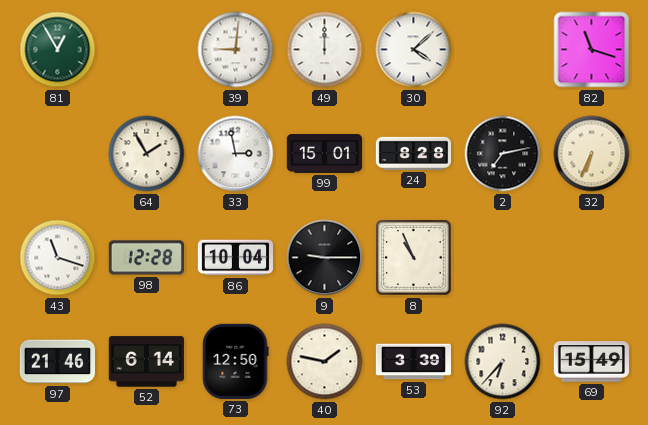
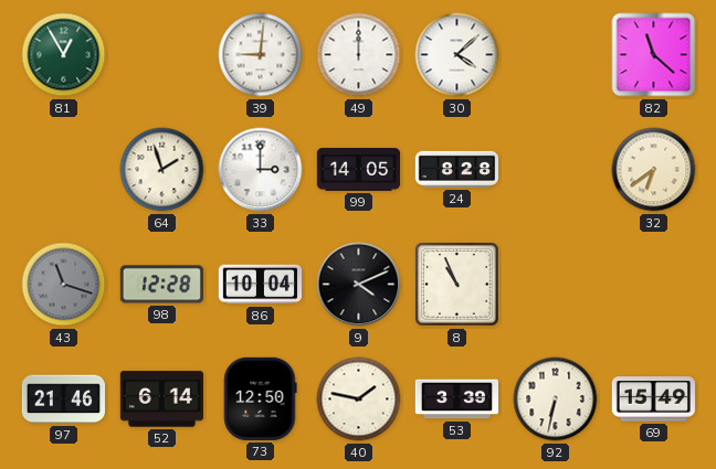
82: 11:18 -> 11:22 (654, 55)
64: 1:55 -> 1:57 (162, 170)
33: 2:58 -> 3:00 (261, 170)
99: 15:01 -> 14:05 (359, 170)
2: 7:13 -> none (503, 154)
32: 6:34 -> 6:39 (654, 170)
43 dial: white -> grey (64, 285)
9: 9:15 -> 4:11 (359, 285)
92: 6:37 -> 6:32 (556, 399)
